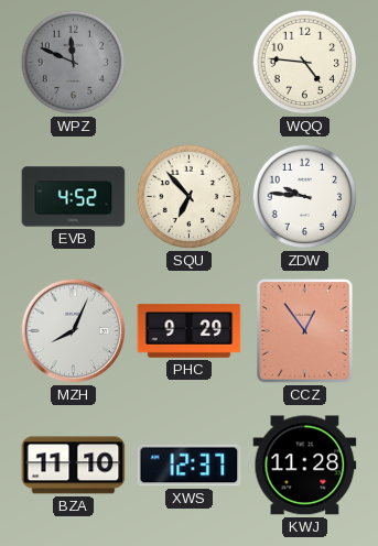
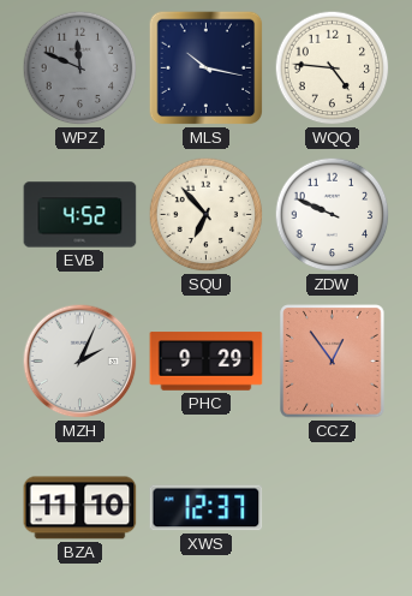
MLS: none -> 10:17 (207, 68)
ZDW: 9:46 -> 9:49 (333, 215)
MZH: 8:04 -> 2:04 (80, 362)
KWJ: 11:28 -> none (305, 466)
